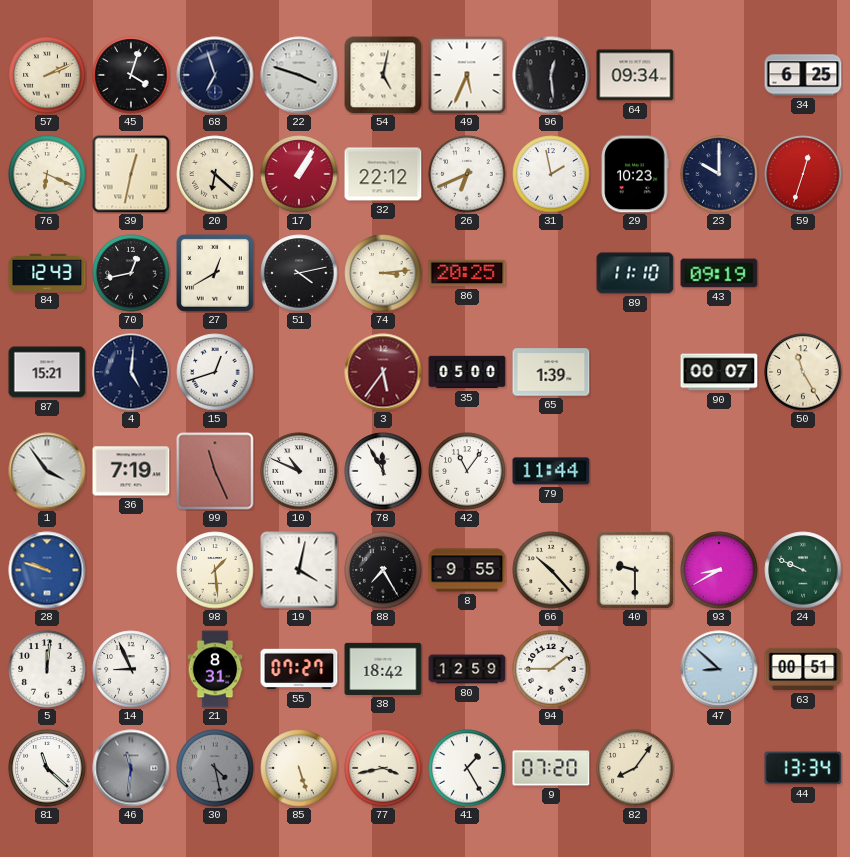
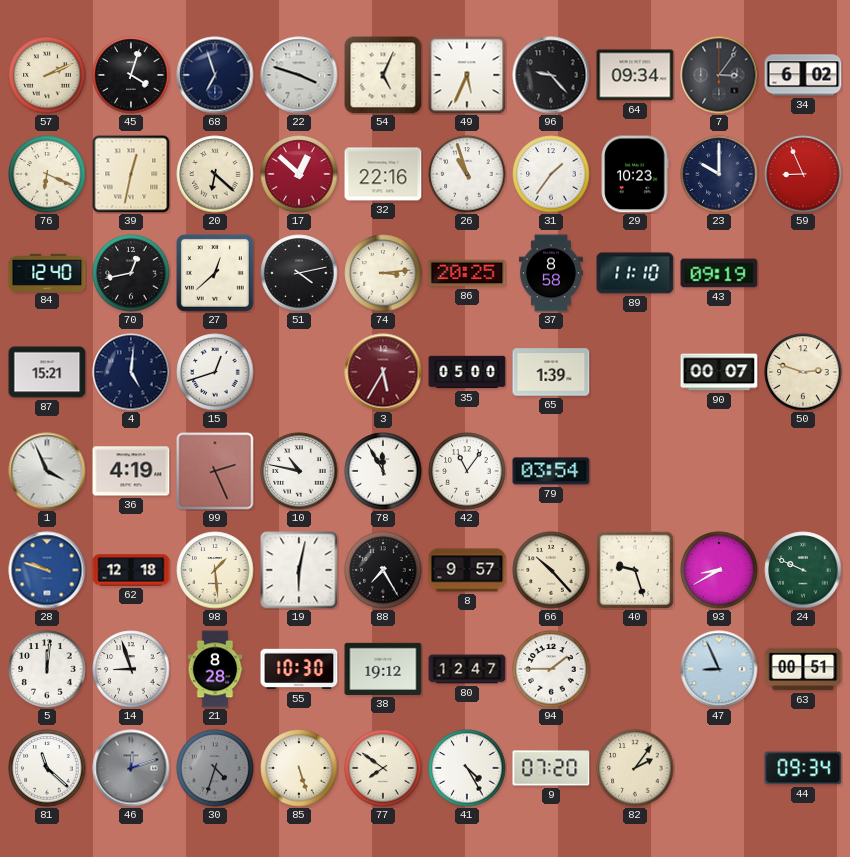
54: 5:02 -> 5:04 (383, 75)
96: 12:29 -> 9:23 (551, 75)
7: none -> 3:06 (719, 75)
34: 6:25 -> 6:02 (803, 75)
17: 1:05 -> 12:52 (299, 174)
32: 22:12 -> 22:16 (383, 174)
26: 6:41 -> 10:57 (467, 174)
31: 1:58 -> 1:36 (551, 174)
59: 12:33 -> 8:56 (803, 174)
84: 12:43 -> 12:40 (47, 272)
27: 12:40 -> 12:38 (215, 273)
37: none -> 8:58 (551, 273)
3: 5:36 -> 5:35 (383, 372)
50: 11:25 -> 2:48 (803, 372)
1: 3:54 -> 3:56 (47, 471)
36: 7:19 -> 4:19 (131, 471)
99: 11:26 -> 2:26 (215, 471)
10: 10:49 -> 10:47 (299, 471)
79: 11:44 -> 03:54 (551, 471)
62: none -> 12:18 (131, 570)
19: 4:02 -> 6:02 (299, 570)
8: 9:55 -> 9:57 (467, 570)
40: 9:30 -> 9:27 (635, 570)
14: 8:56 -> 8:57 (131, 669)
21: 8:31 -> 8:28 (215, 669)
55: 07:27 -> 10:30 (299, 669)
38: 18:42 -> 19:12 (383, 669)
80: 12:59 -> 12:47 (467, 669)
47: 8:52 -> 8:56 (719, 669)
46: 11:31 -> 12:12 (131, 768)
30: 4:28 -> 4:33 (215, 768)
77: 3:43 -> 7:51 (383, 768)
41: 1:25 -> 4:25 (467, 768)
82: 8:06 -> 2:06 (635, 768)
44: 13:34 -> 09:34 (803, 768)
